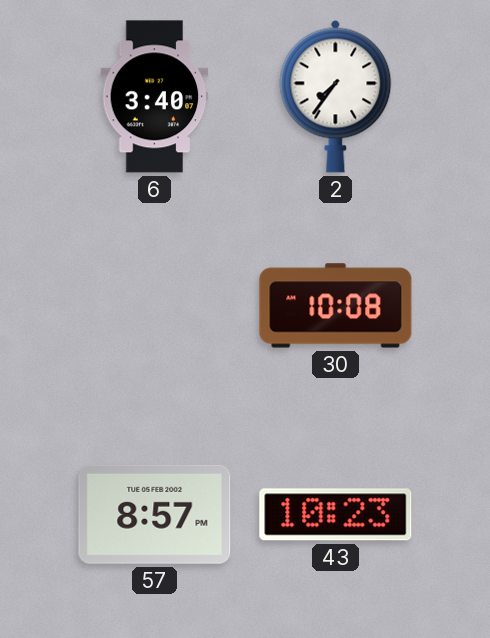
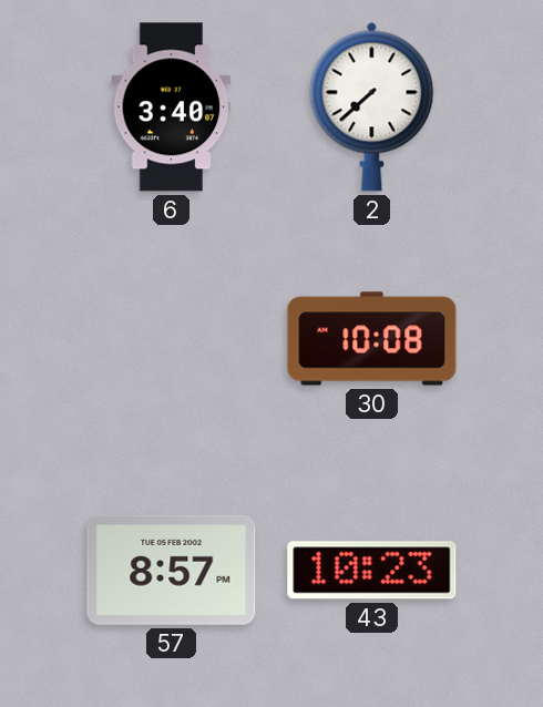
2: 7:36 -> 7:38 (372, 106)
